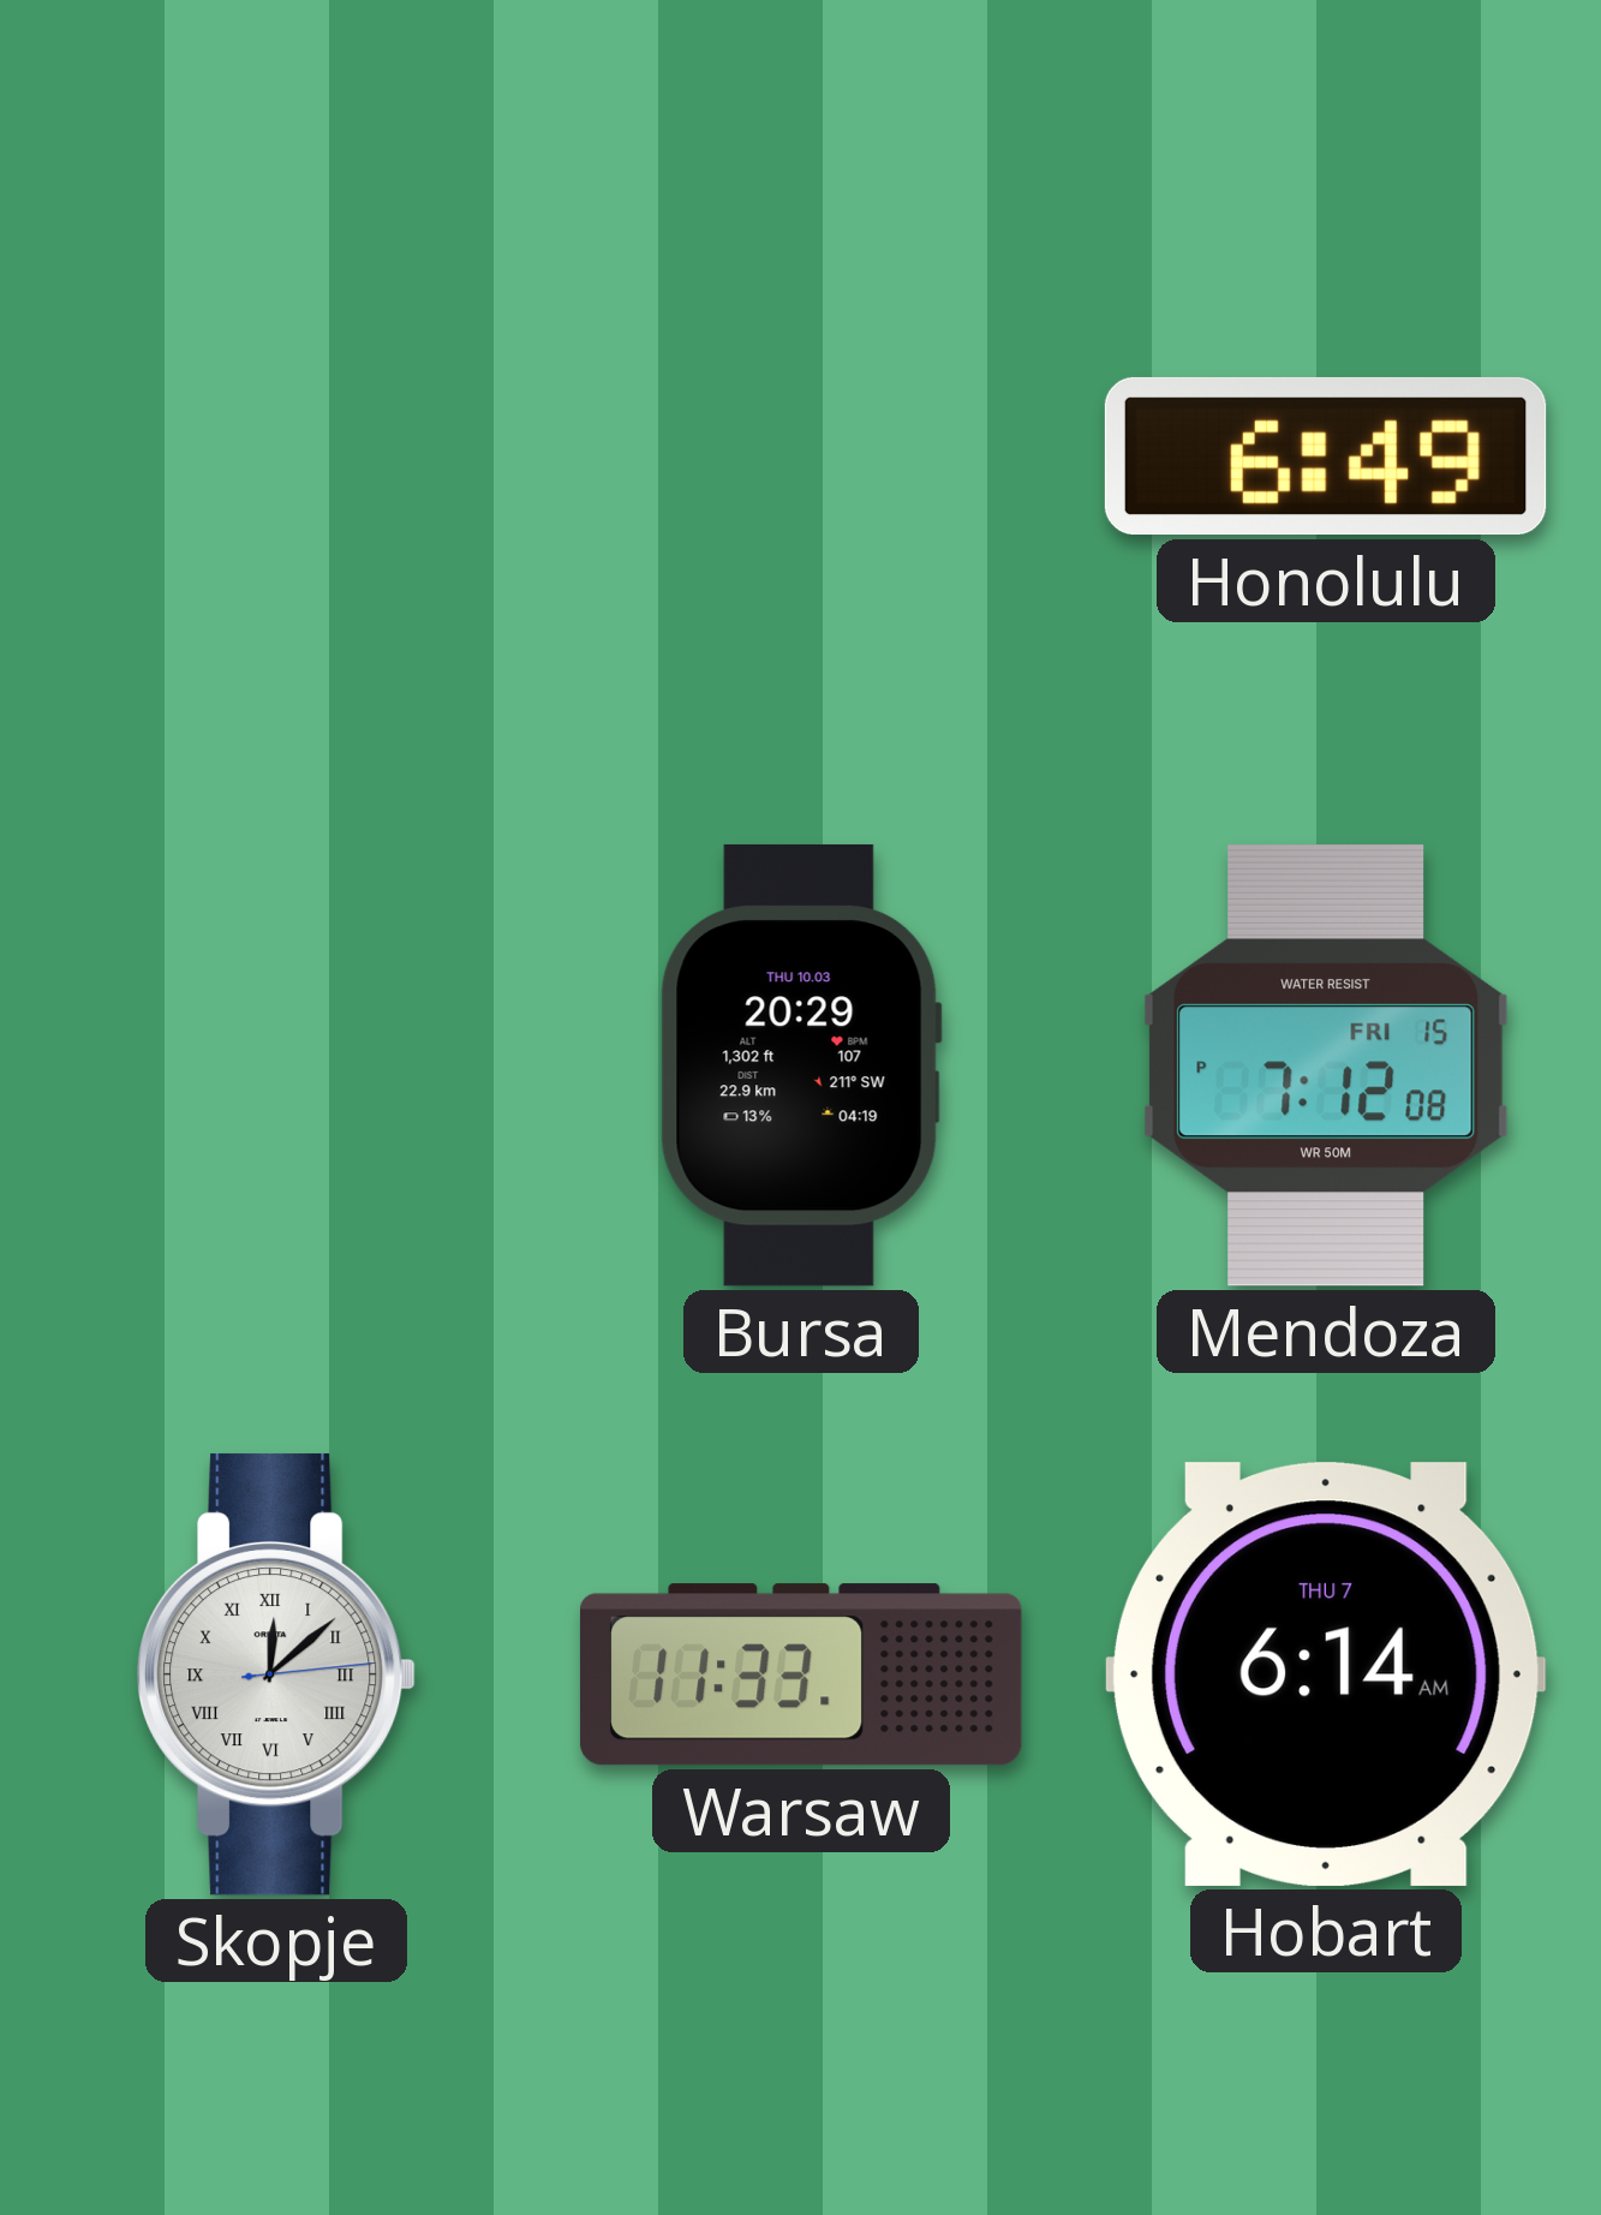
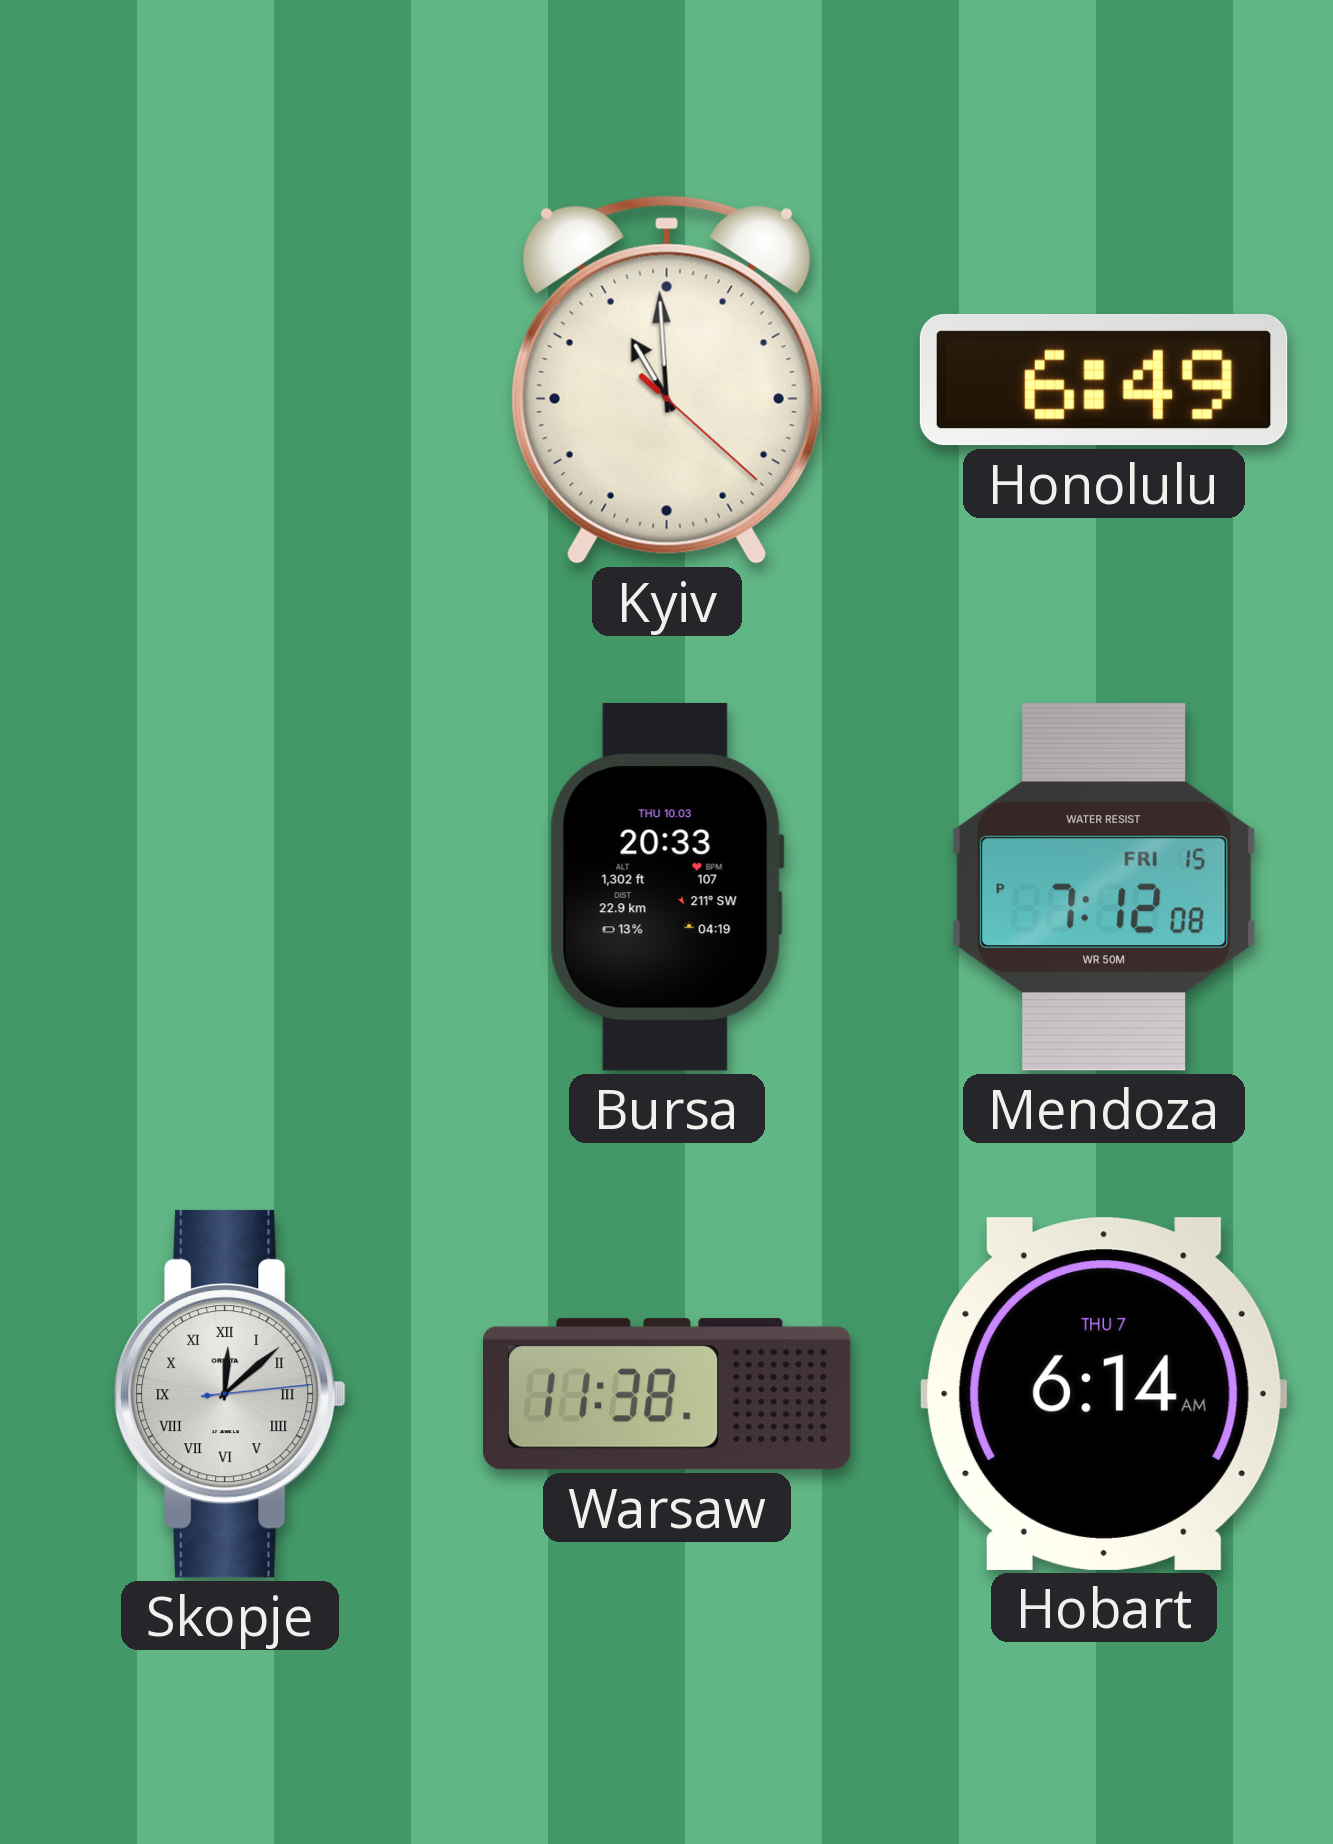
Kyiv: none -> 10:59 (667, 380)
Bursa: 20:29 -> 20:33 (667, 887)
Warsaw: 11:33 -> 11:38 (667, 1394)
